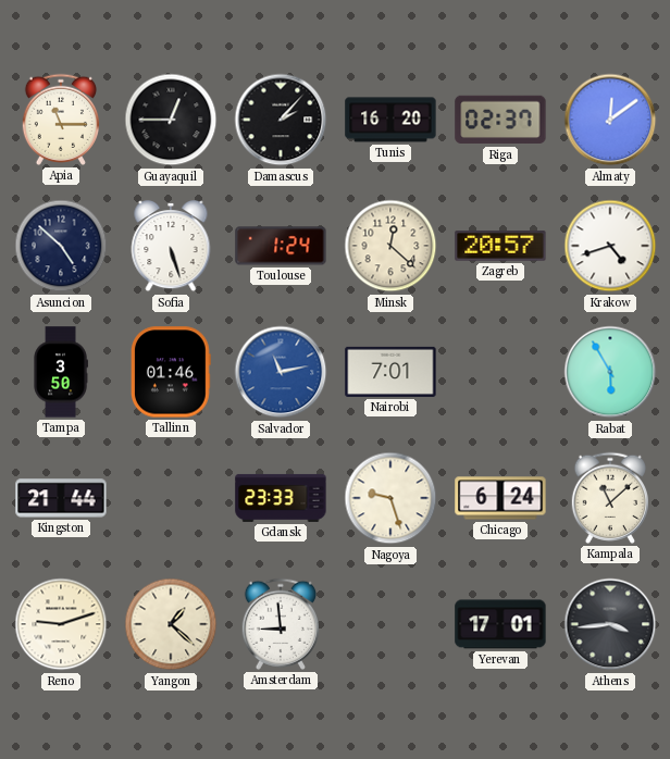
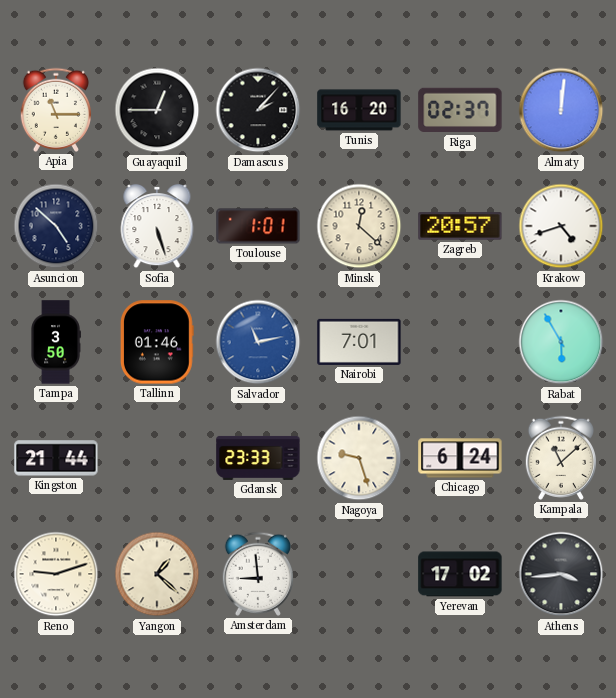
Almaty: 12:09 -> 12:01 (561, 110)
Toulouse: 1:24 -> 1:01 (258, 226)
Yerevan: 17:01 -> 17:02 (460, 574)
